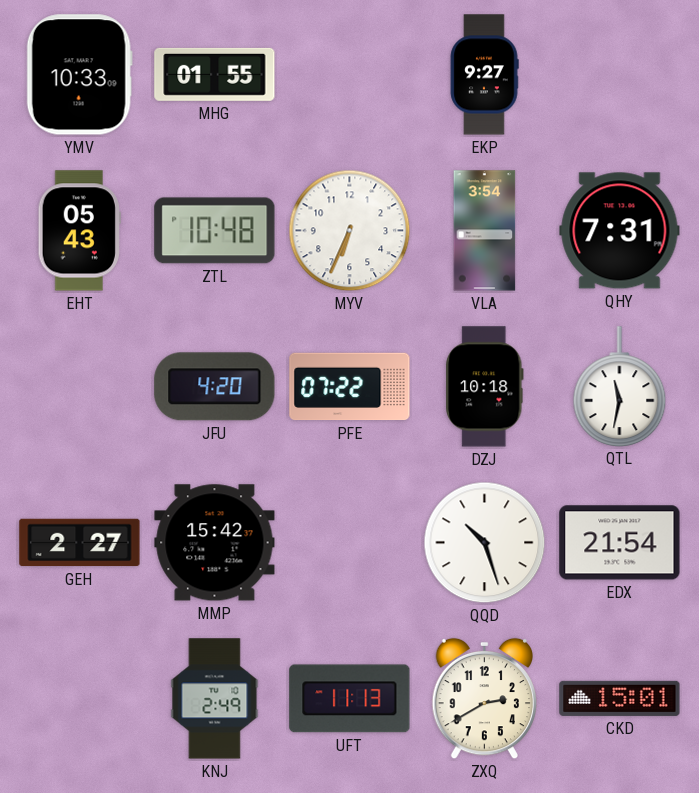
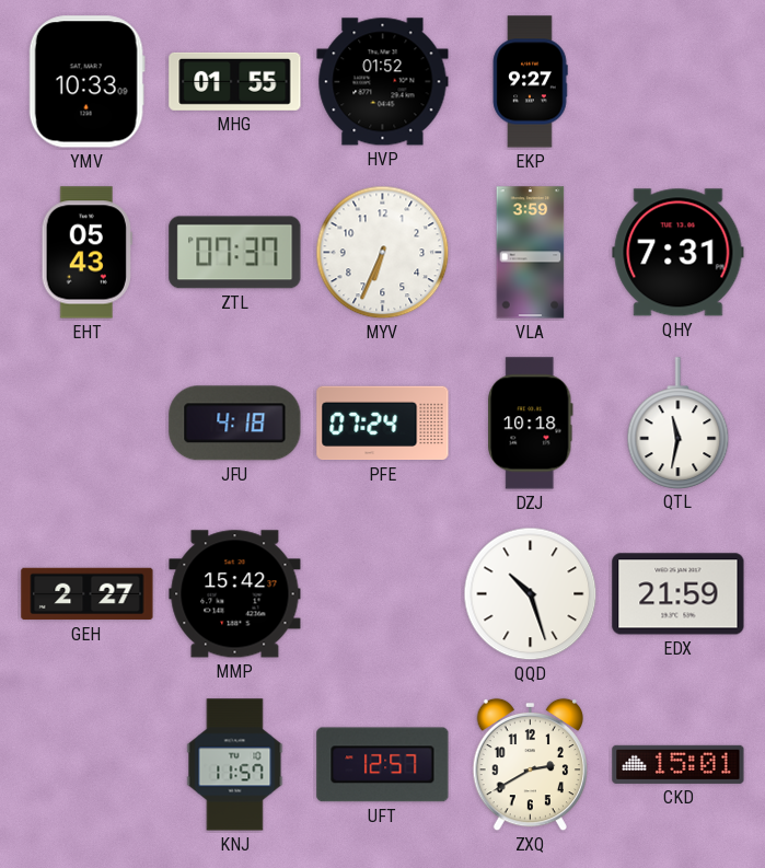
HVP: none -> 01:52 (383, 82)
ZTL: 10:48 -> 07:37 (235, 253)
VLA: 3:54 -> 3:59 (531, 253)
JFU: 4:20 -> 4:18 (235, 424)
PFE: 07:22 -> 07:24 (383, 424)
EDX: 21:54 -> 21:59 (679, 594)
KNJ: 2:49 -> 11:57 (235, 765)
UFT: 11:13 -> 12:57 (383, 765)
